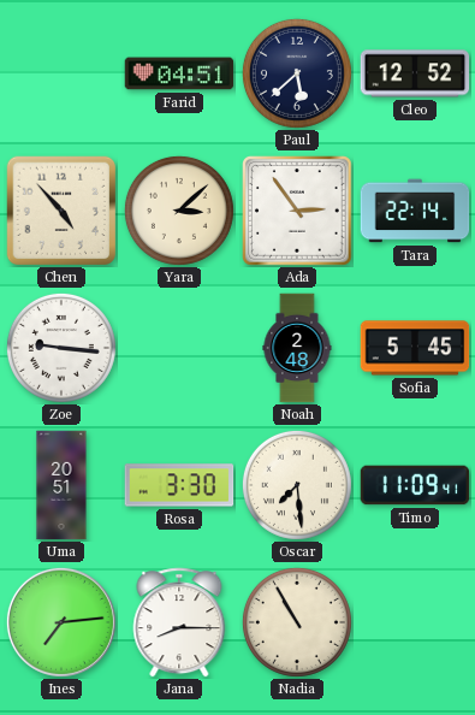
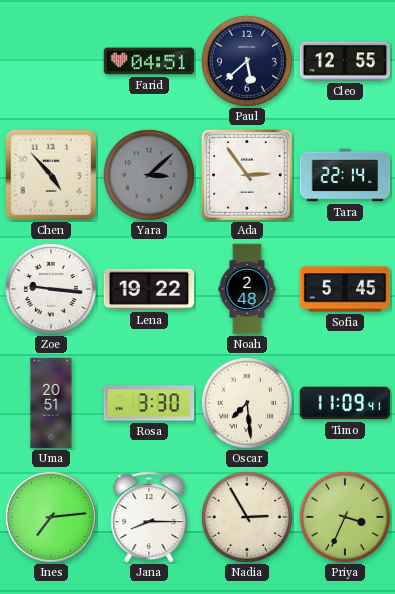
Cleo: 12:52 -> 12:55 (345, 61)
Yara dial: cream -> grey (149, 175)
Lena: none -> 19:22 (149, 289)
Nadia: 10:55 -> 2:55 (247, 517)
Priya: none -> 3:34 (345, 517)
